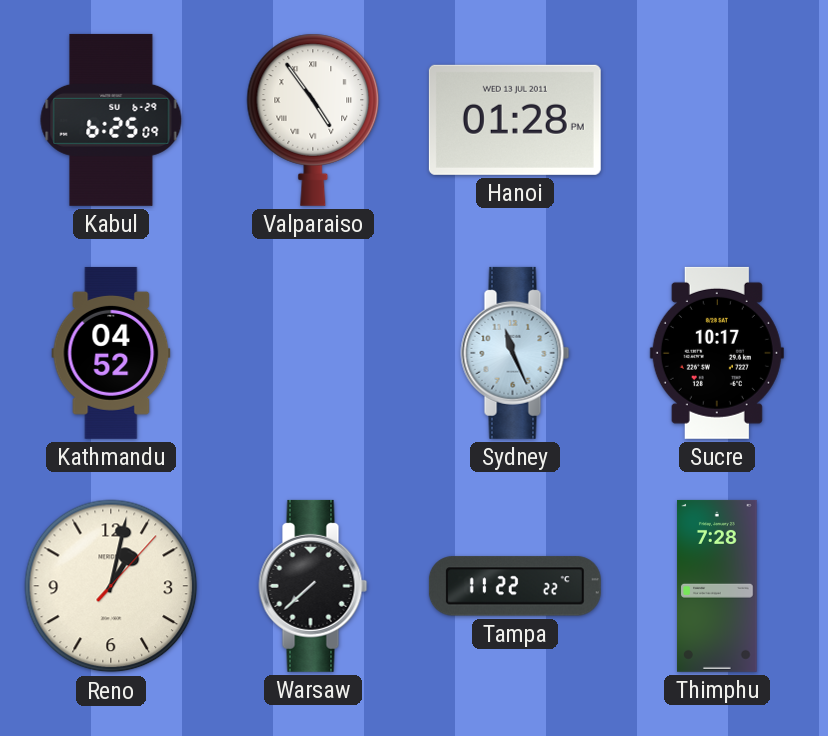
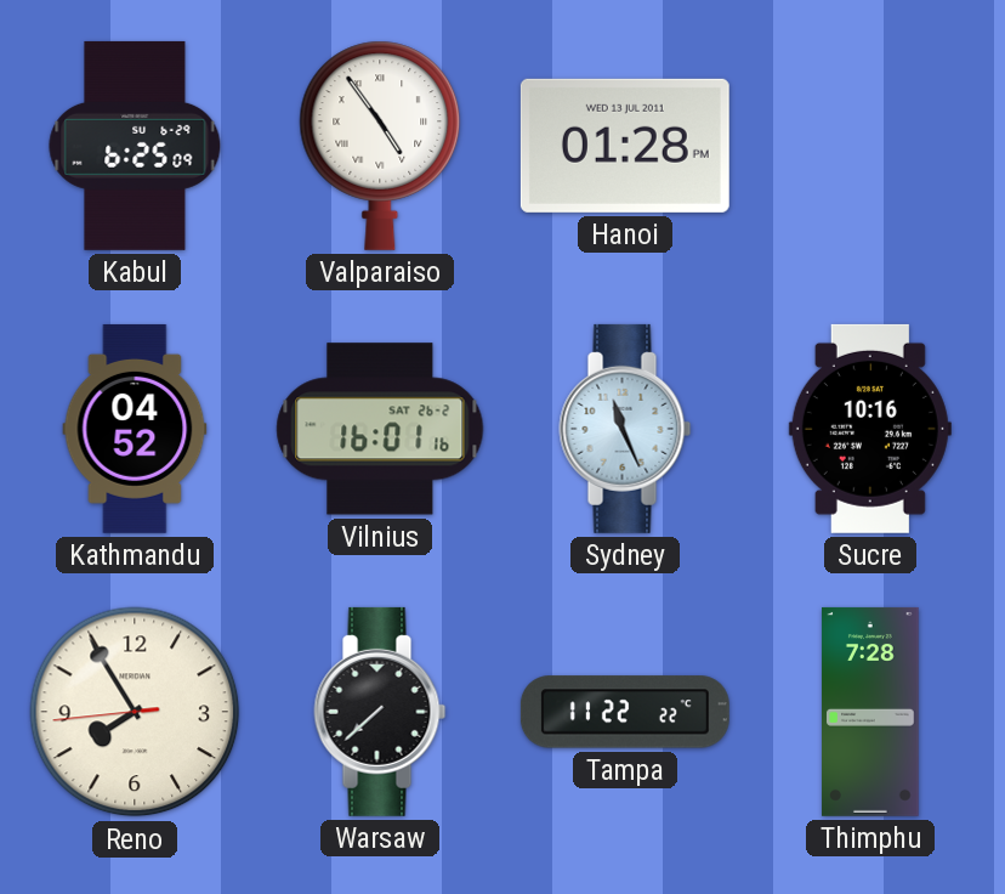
Vilnius: none -> 16:01 (380, 429)
Sucre: 10:17 -> 10:16 (870, 429)
Reno: 1:02 -> 7:54 (135, 712)
